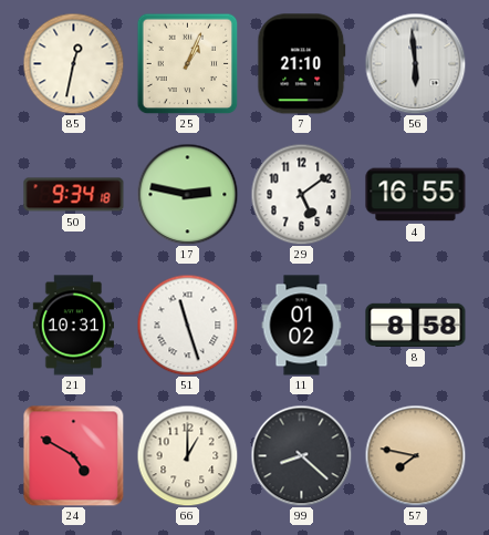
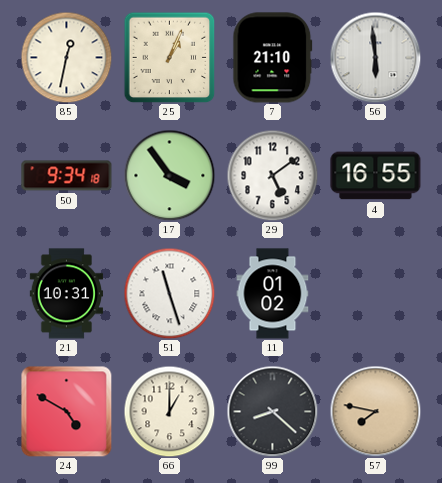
17: 2:47 -> 3:54 (169, 175)
8: 8:58 -> none (416, 325)
